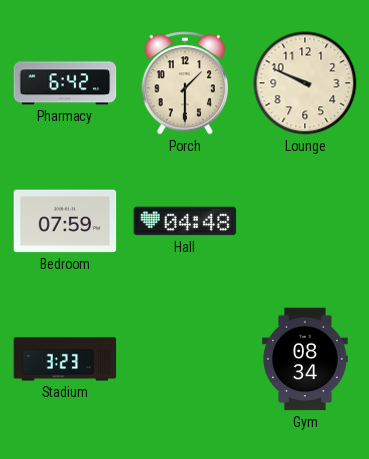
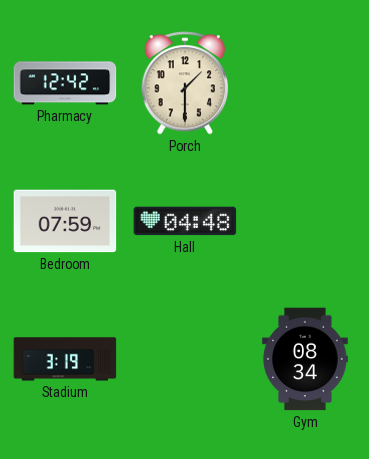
Pharmacy: 6:42 -> 12:42 (65, 83)
Lounge: 9:49 -> none (305, 83)
Stadium: 3:23 -> 3:19 (65, 359)
